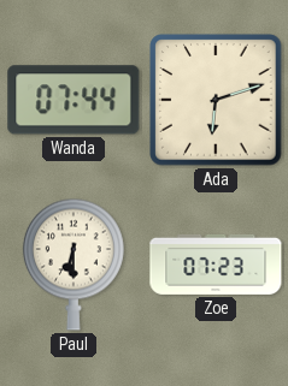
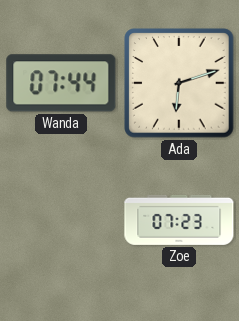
Paul: 6:30 -> none (74, 265)
